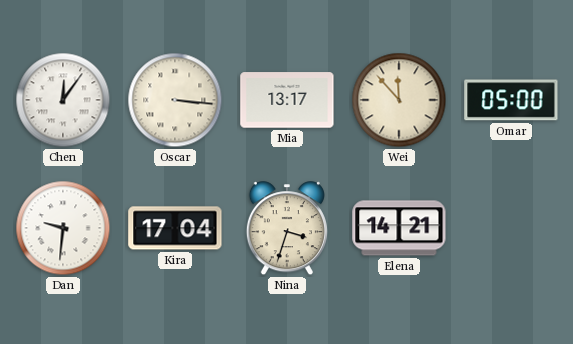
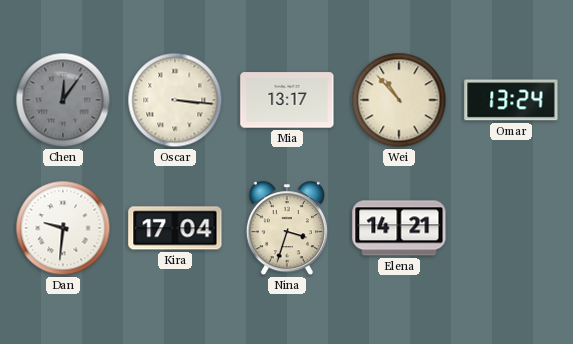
Chen dial: white -> grey (63, 100)
Wei: 11:53 -> 10:53 (399, 100)
Omar: 05:00 -> 13:24 (511, 100)
